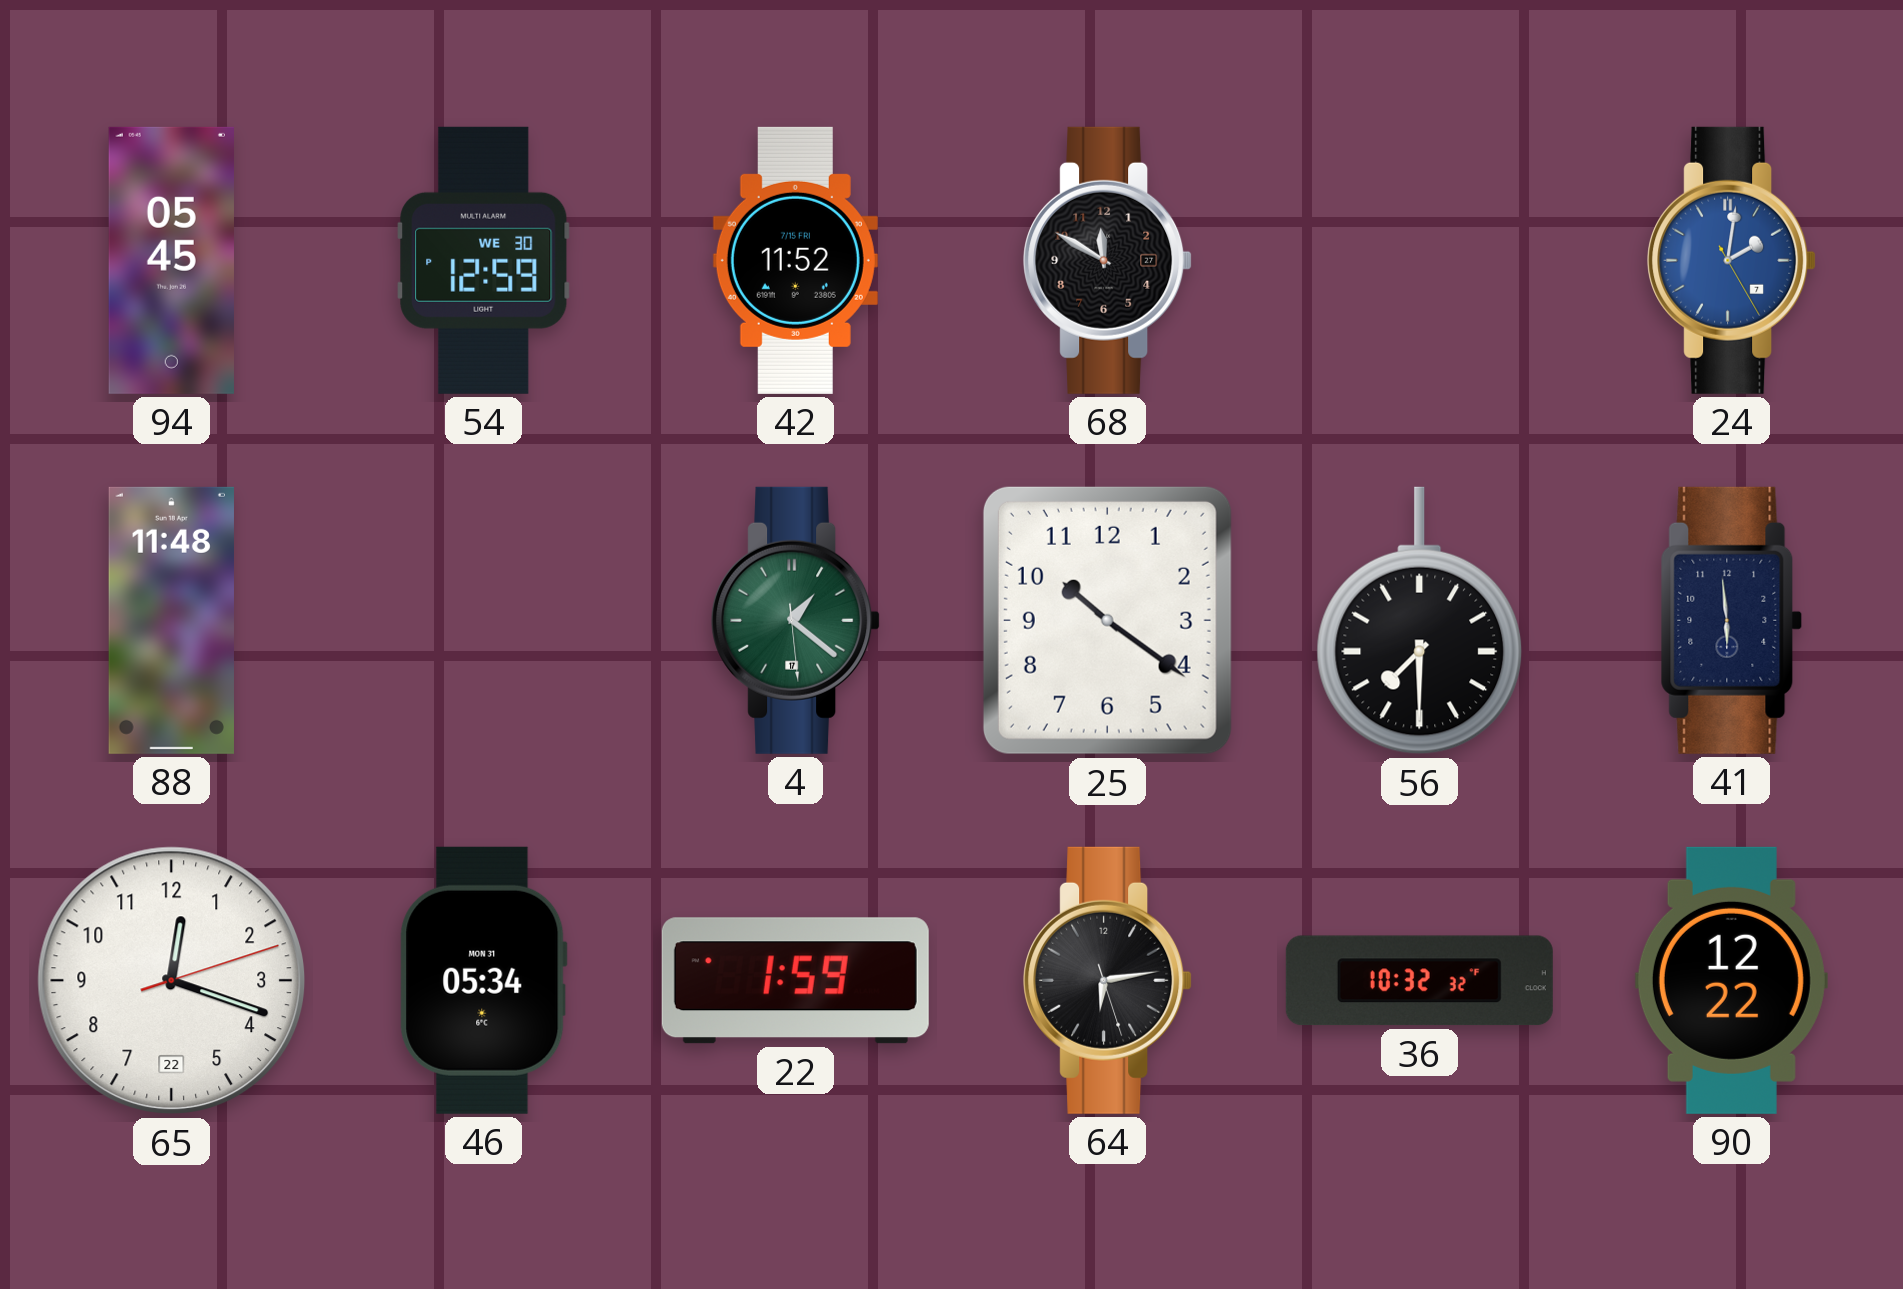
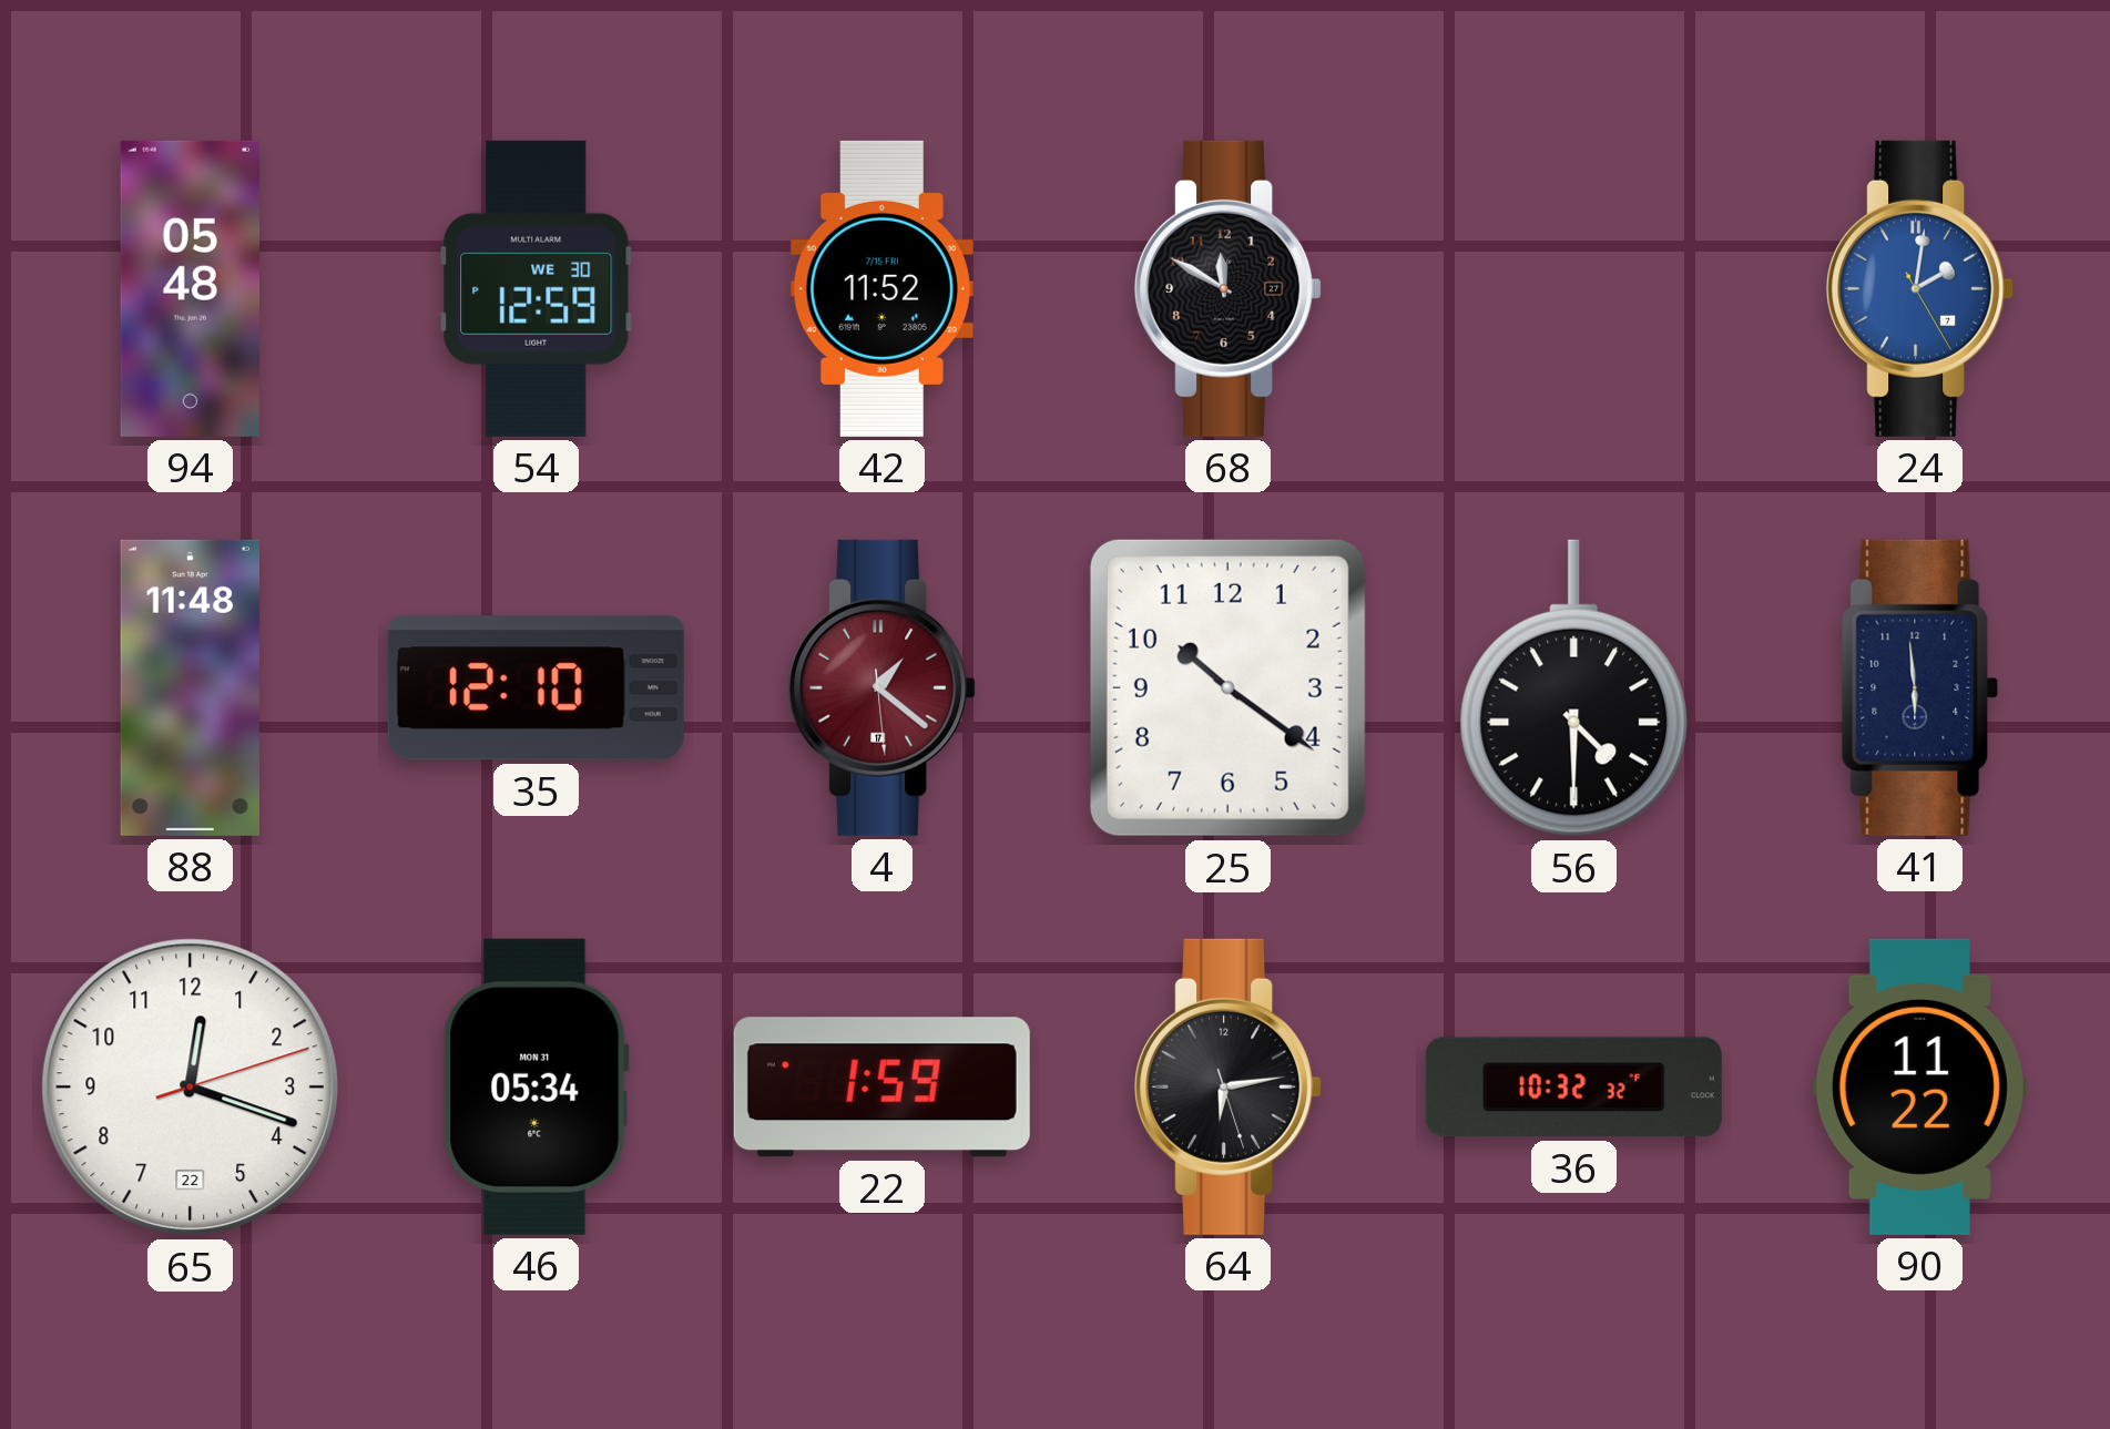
94: 05:45 -> 05:48 (190, 288)
35: none -> 12:10 (536, 688)
4 dial: green -> burgundy (883, 687)
56: 7:30 -> 4:30 (1574, 688)
90: 12:22 -> 11:22 (1919, 1086)
